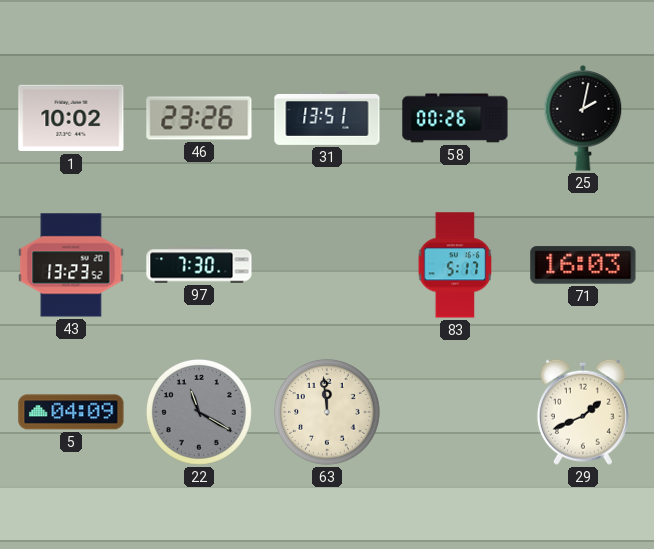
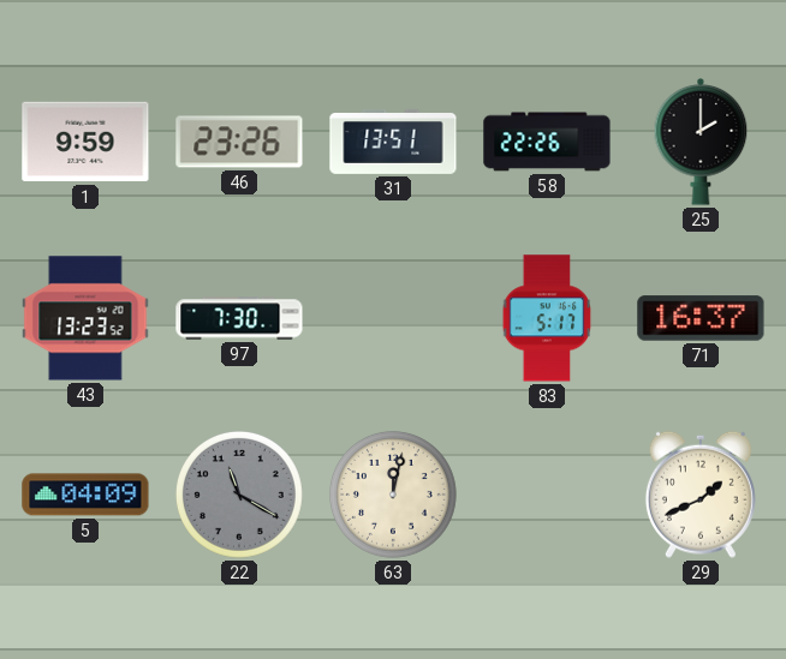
1: 10:02 -> 9:59 (85, 142)
58: 00:26 -> 22:26 (547, 142)
25: 2:02 -> 2:00 (701, 142)
71: 16:03 -> 16:37 (701, 318)
63: 11:59 -> 12:02 (393, 495)
